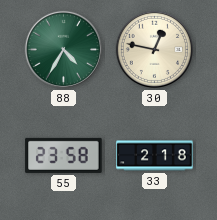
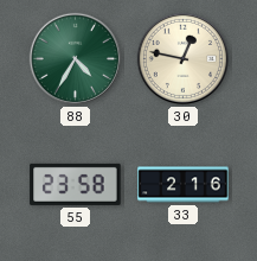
33: 2:18 -> 2:16 (184, 185)
